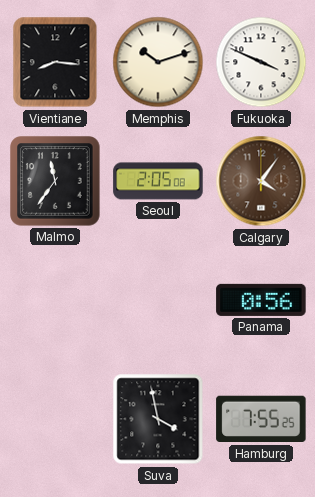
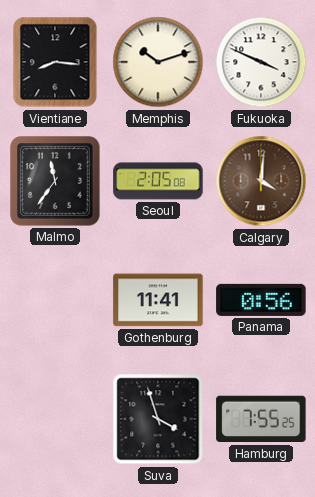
Calgary: 4:06 -> 4:01 (261, 181)
Gothenburg: none -> 11:41 (158, 300)
Suva: 3:58 -> 3:57 (158, 419)
